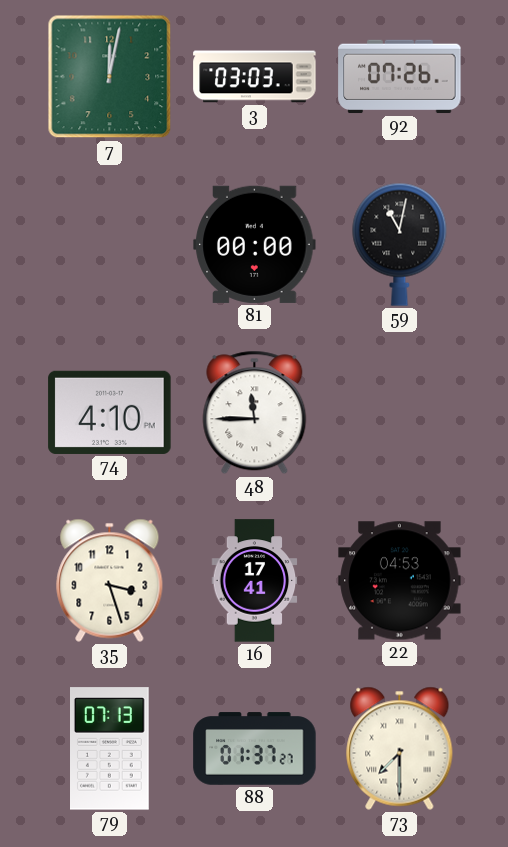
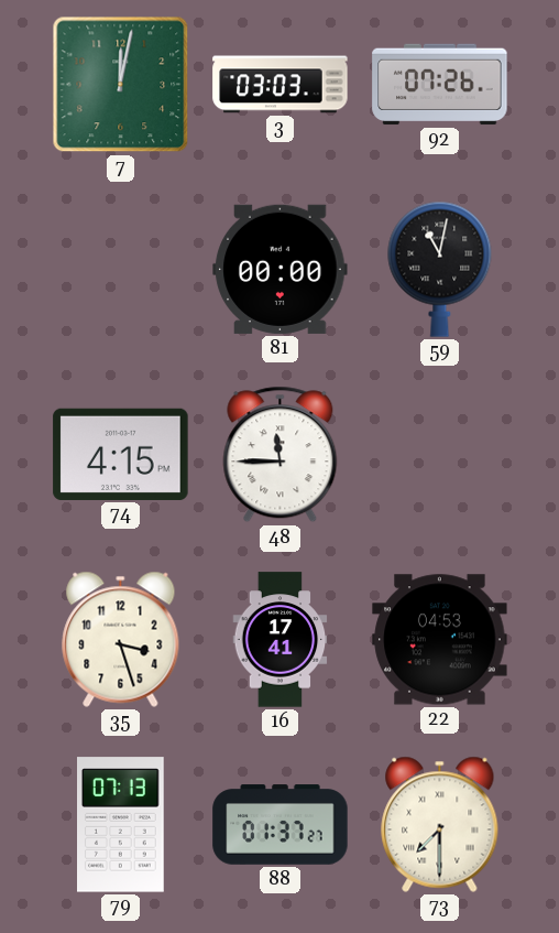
74: 4:10 -> 4:15 (121, 454)
